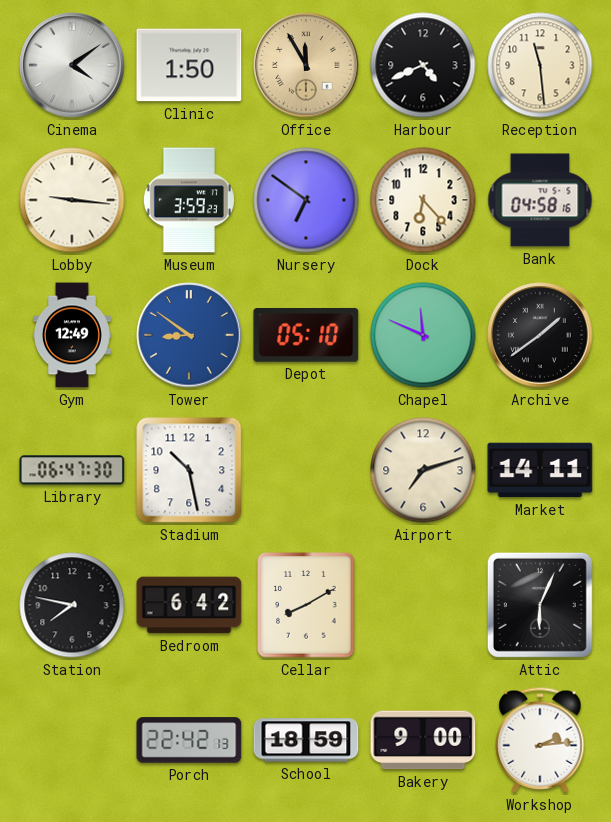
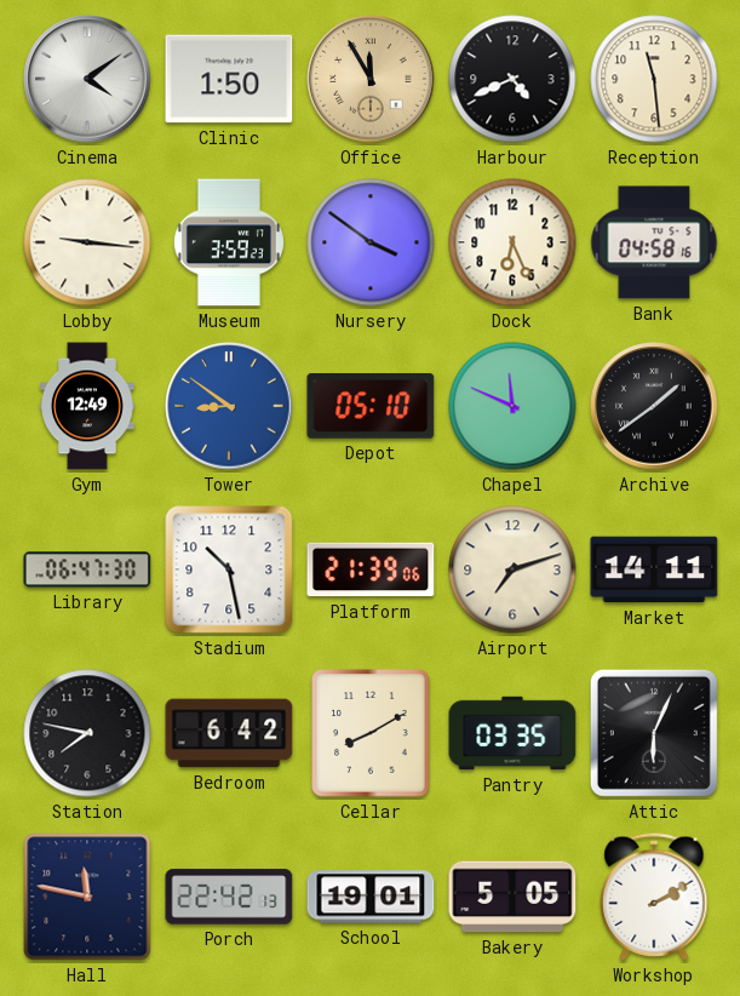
Nursery: 6:51 -> 3:51 (371, 242)
Dock: 6:23 -> 6:26 (512, 242)
Platform: none -> 21:39 (371, 569)
Pantry: none -> 03:35 (512, 733)
Hall: none -> 11:47 (87, 897)
School: 18:59 -> 19:01 (371, 897)
Bakery: 9:00 -> 5:05 (512, 897)
Workshop: 2:14 -> 2:10 (654, 897)
